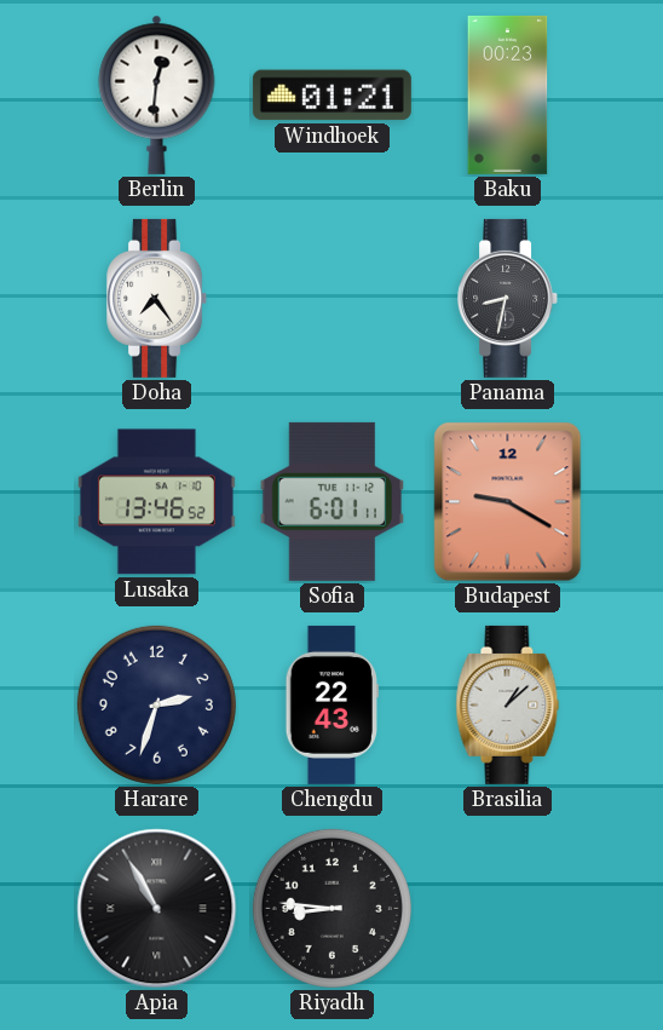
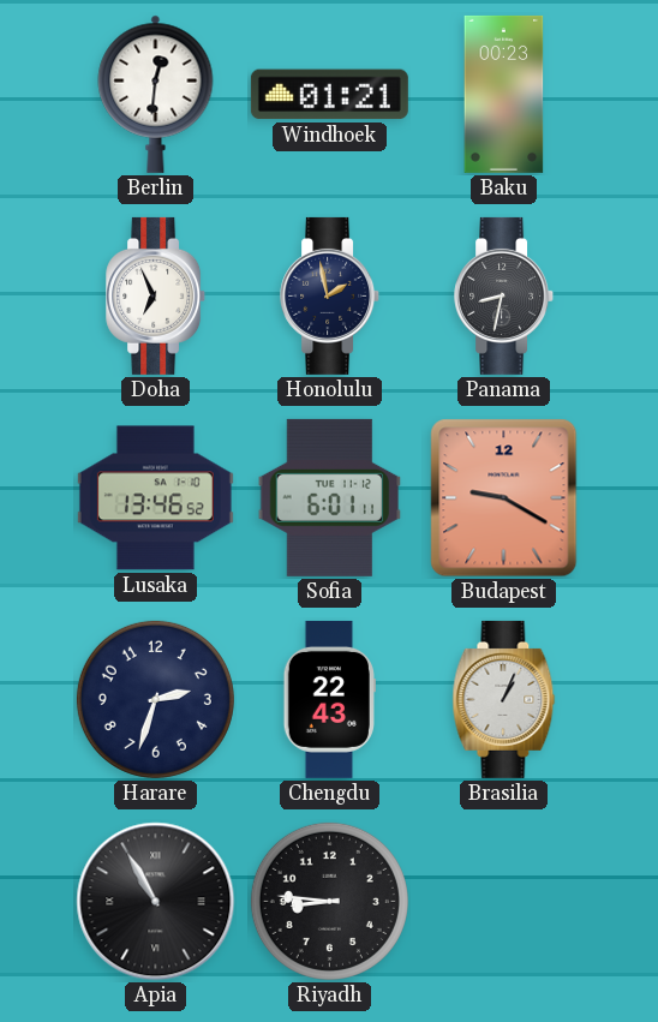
Doha: 7:24 -> 6:56 (156, 295)
Honolulu: none -> 1:58 (330, 295)
Brasilia: 1:08 -> 1:04 (504, 699)
